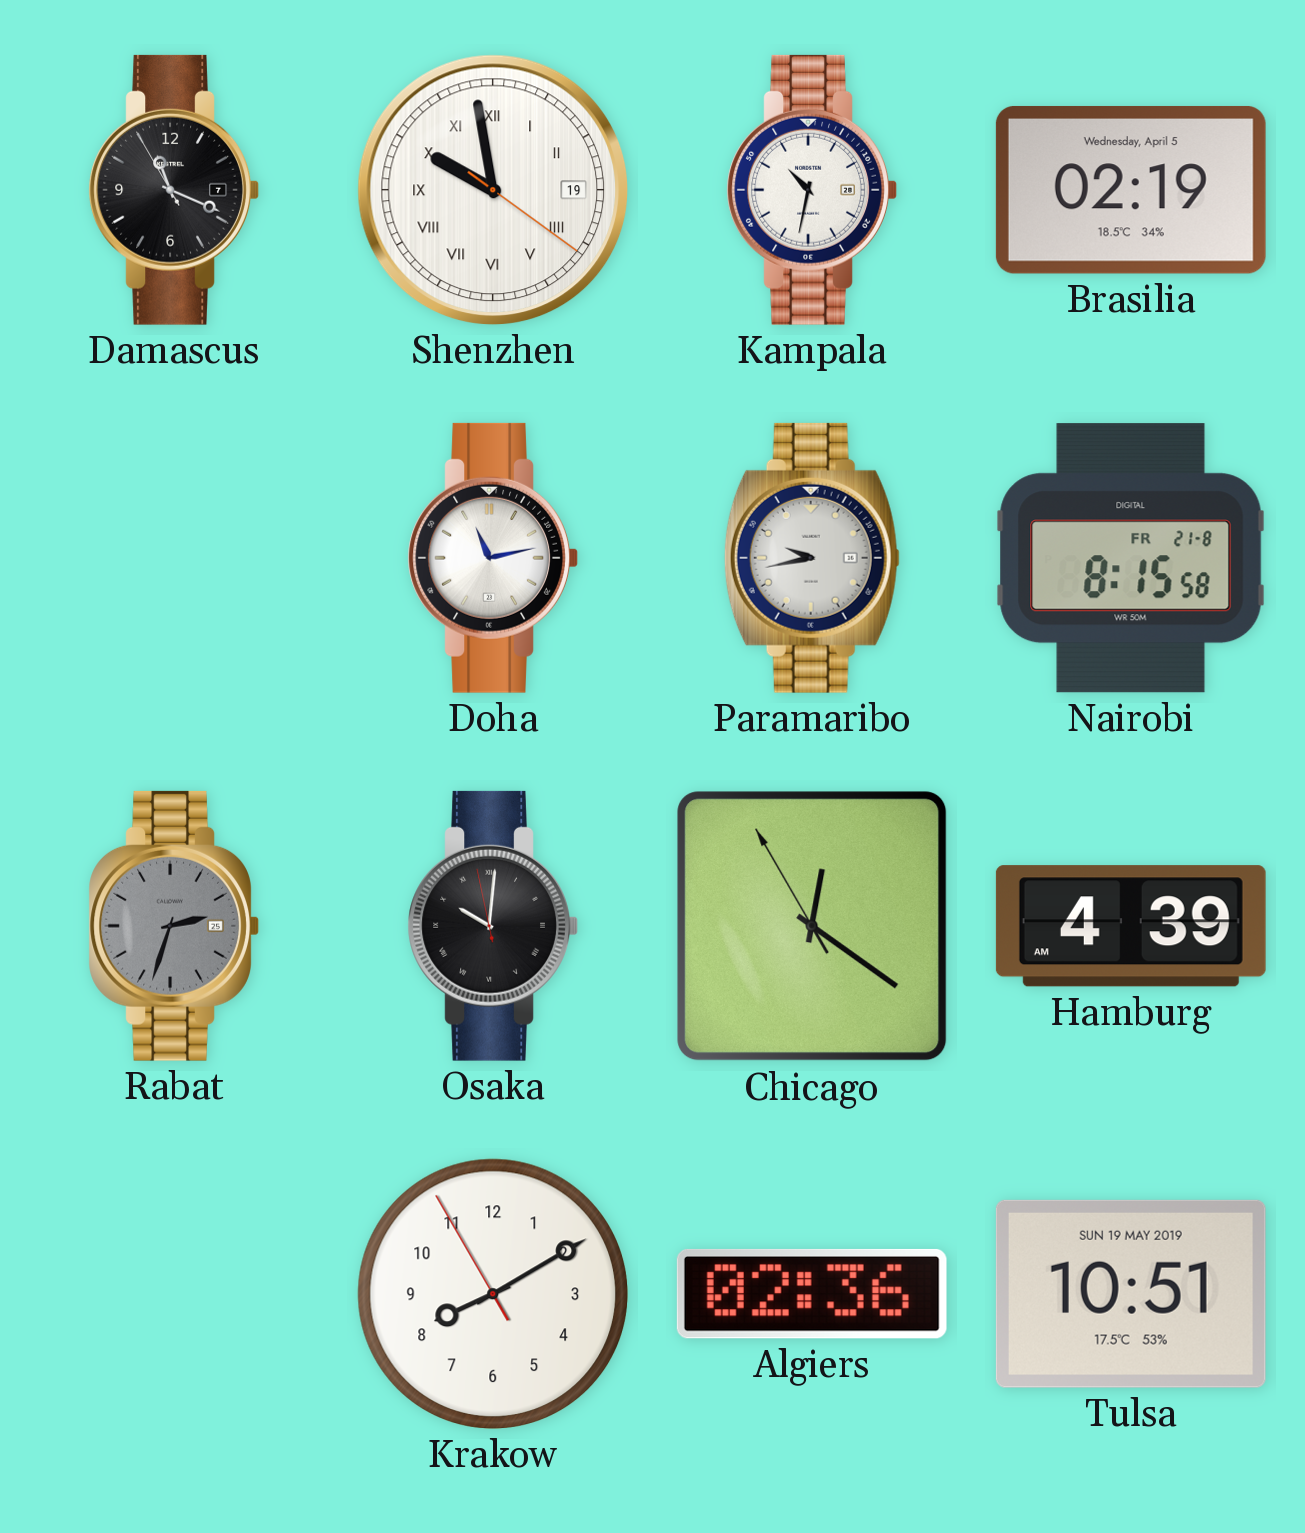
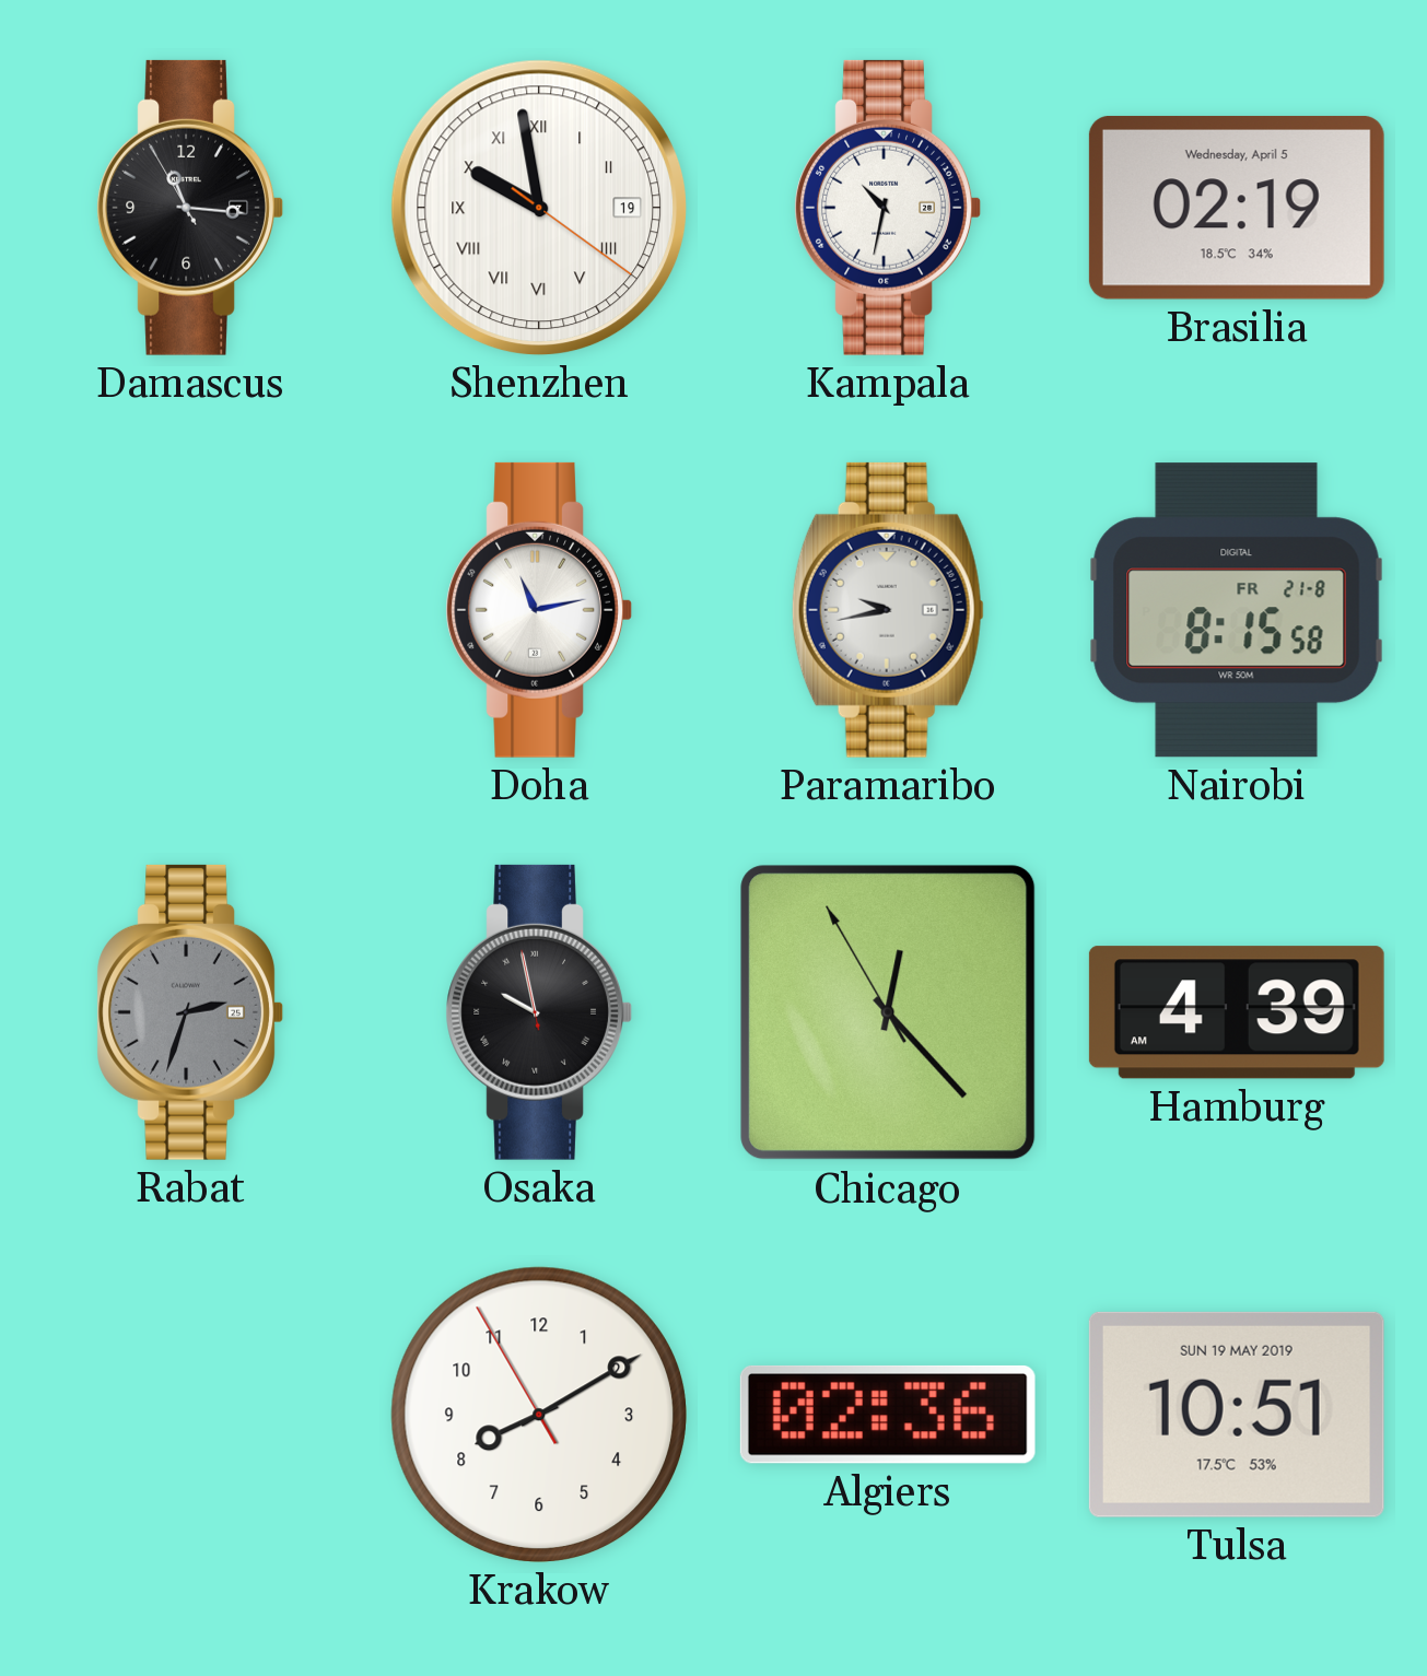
Damascus: 11:18 -> 11:15 (190, 208)
Osaka: 10:00 -> 9:57 (539, 1012)
Chicago: 12:20 -> 12:22 (888, 1012)
